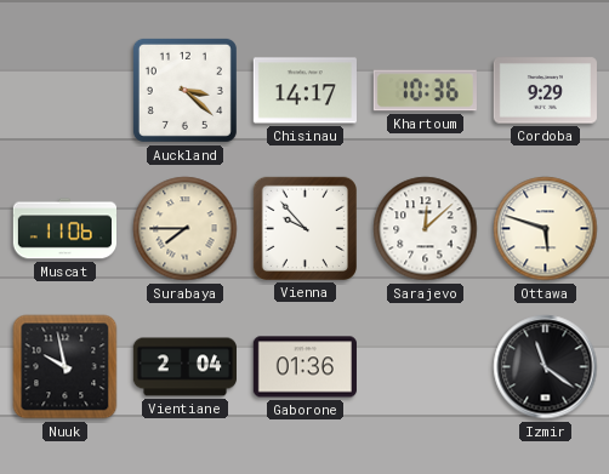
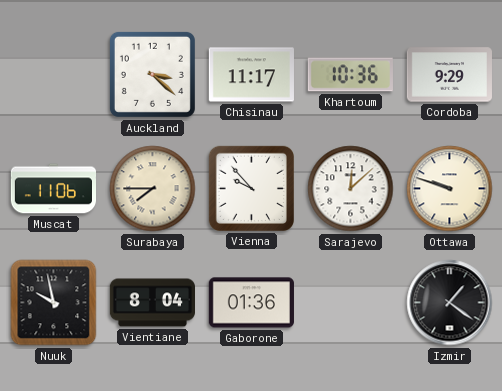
Chisinau: 14:17 -> 11:17 (251, 75)
Ottawa: 5:48 -> 9:48 (450, 189)
Vientiane: 2:04 -> 8:04 (152, 303)
Izmir: 11:21 -> 1:21 (450, 303)
